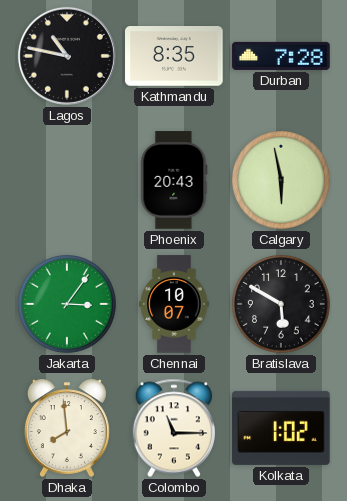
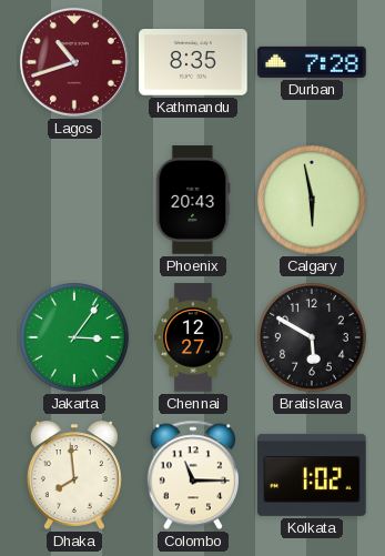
Lagos: 10:47 -> 10:42 (74, 62)
Lagos dial: black -> burgundy (74, 62)
Chennai: 10:07 -> 12:27 (193, 337)
